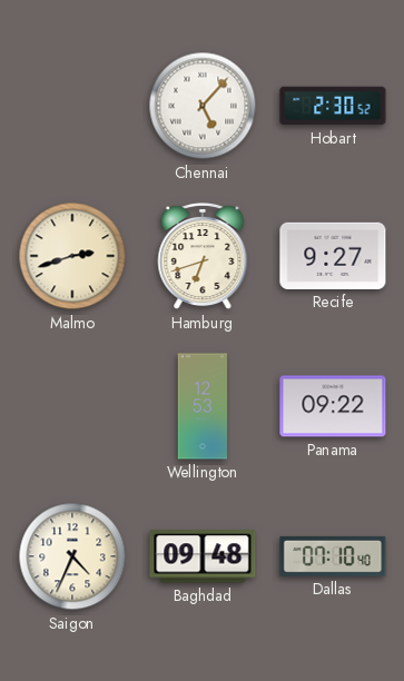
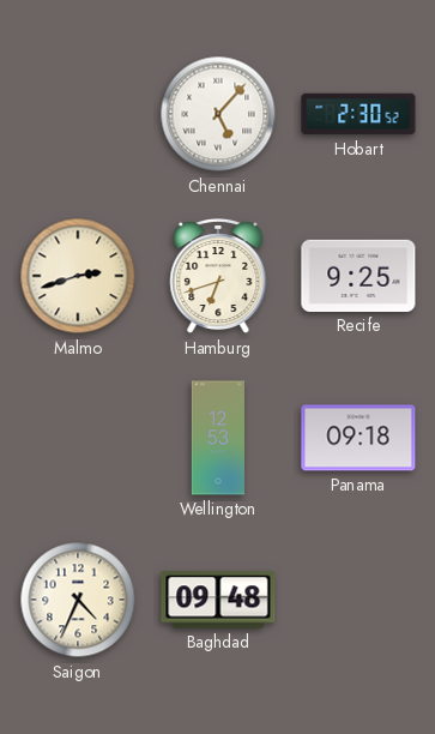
Recife: 9:27 -> 9:25 (358, 276)
Panama: 09:22 -> 09:18 (358, 438)
Dallas: 07:10 -> none (333, 556)
